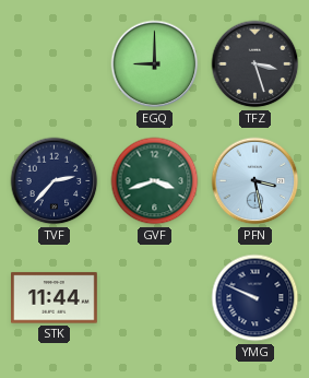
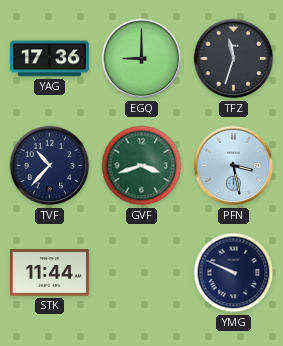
YAG: none -> 17:36 (50, 59)
TFZ: 3:27 -> 11:33 (234, 59)
TVF: 2:37 -> 10:37 (50, 166)
